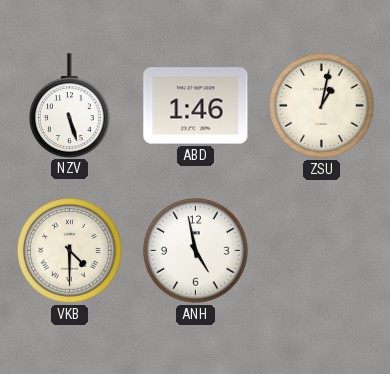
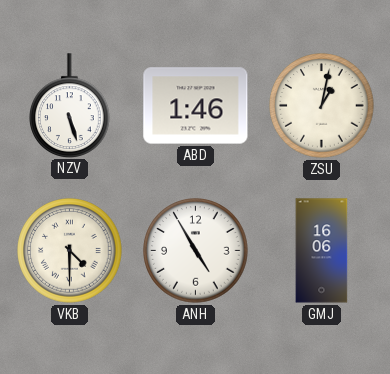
ANH: 4:58 -> 4:55 (196, 251)
GMJ: none -> 16:06 (322, 251)
